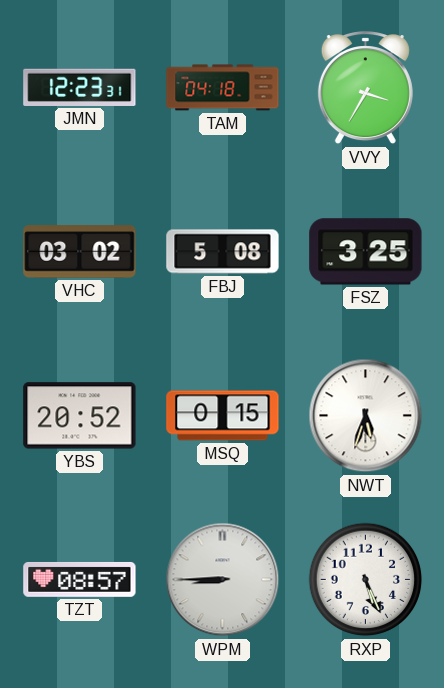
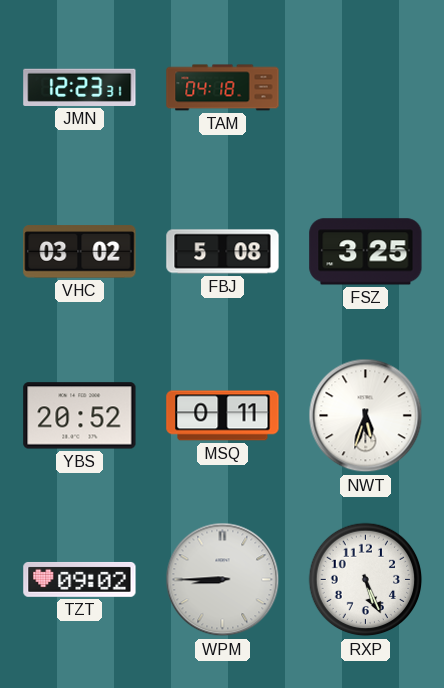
VVY: 3:35 -> none (365, 88)
MSQ: 0:15 -> 0:11 (223, 416)
TZT: 08:57 -> 09:02 (80, 579)
